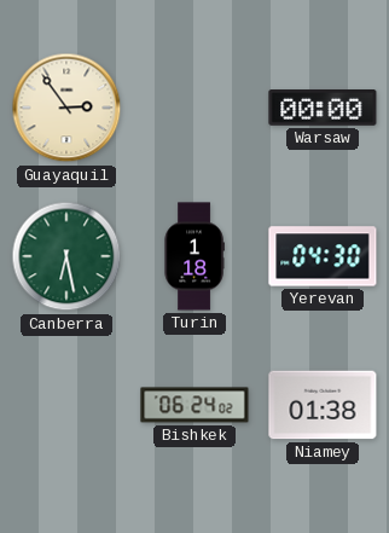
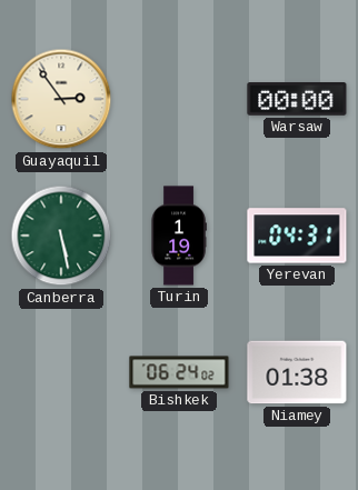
Canberra: 6:28 -> 5:28 (61, 236)
Turin: 1:18 -> 1:19 (179, 236)
Yerevan: 04:30 -> 04:31 (297, 236)
